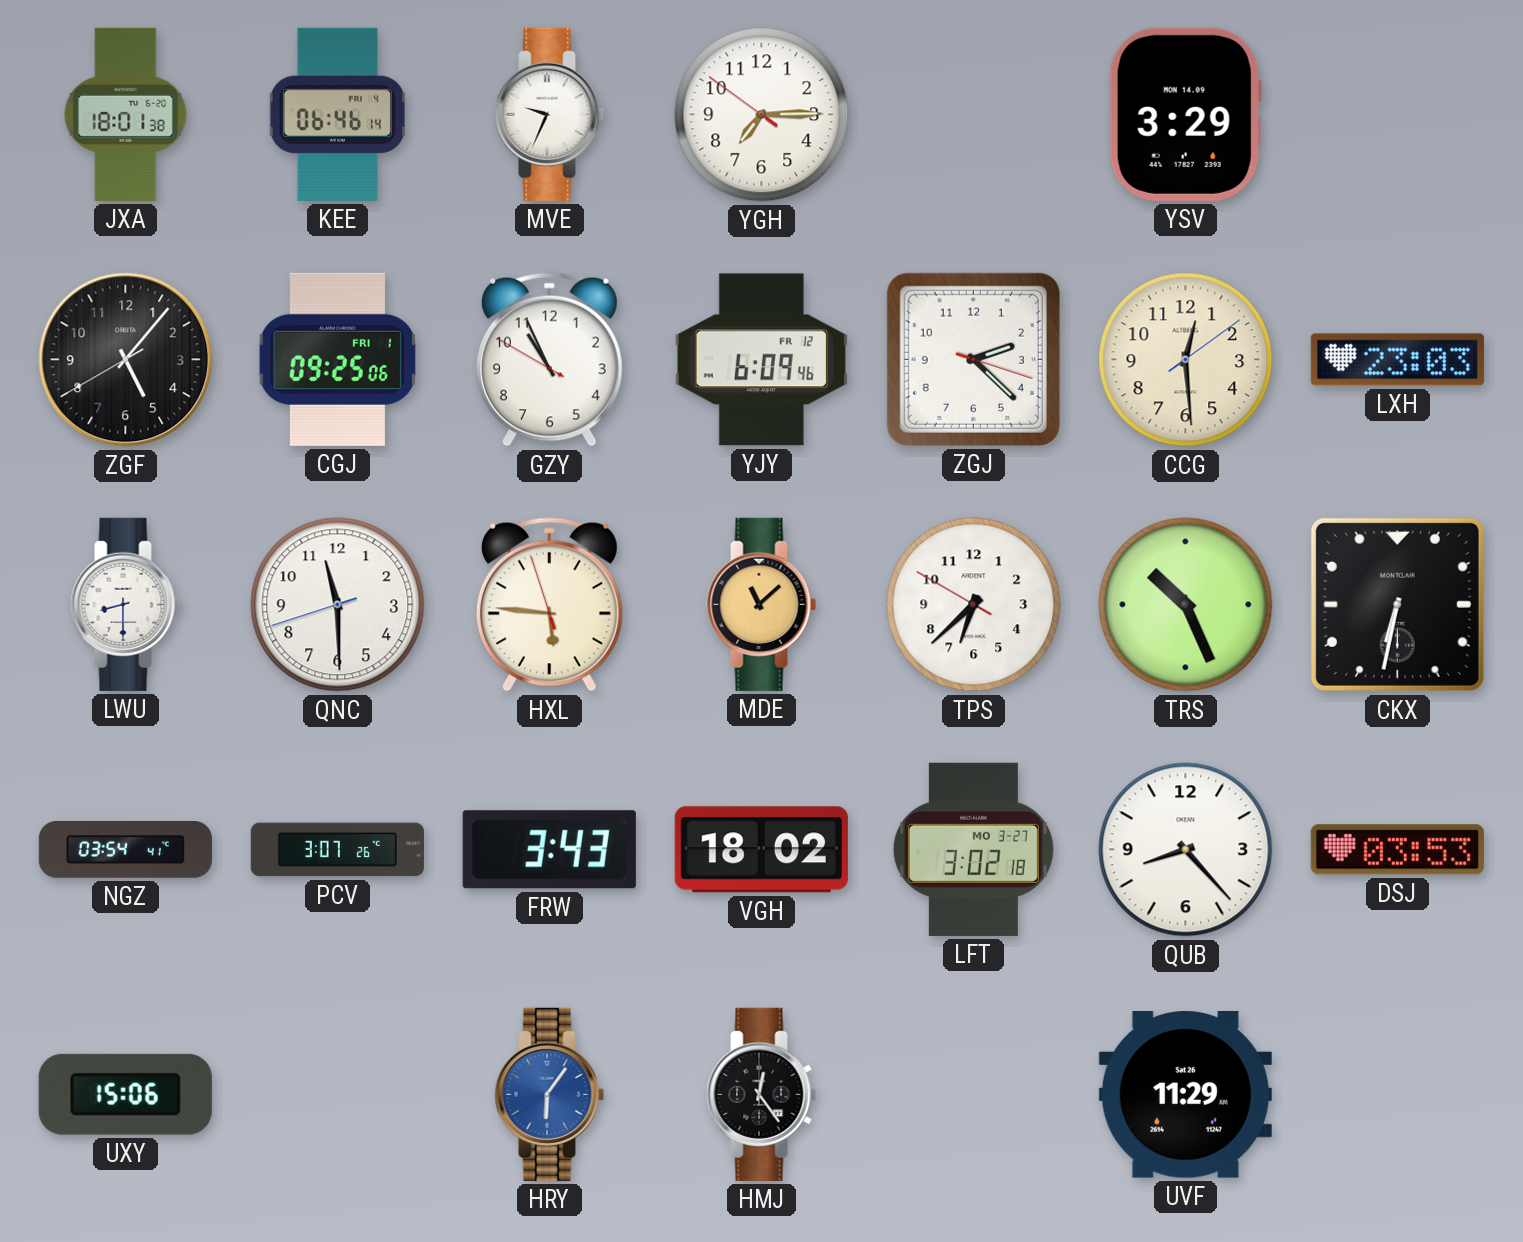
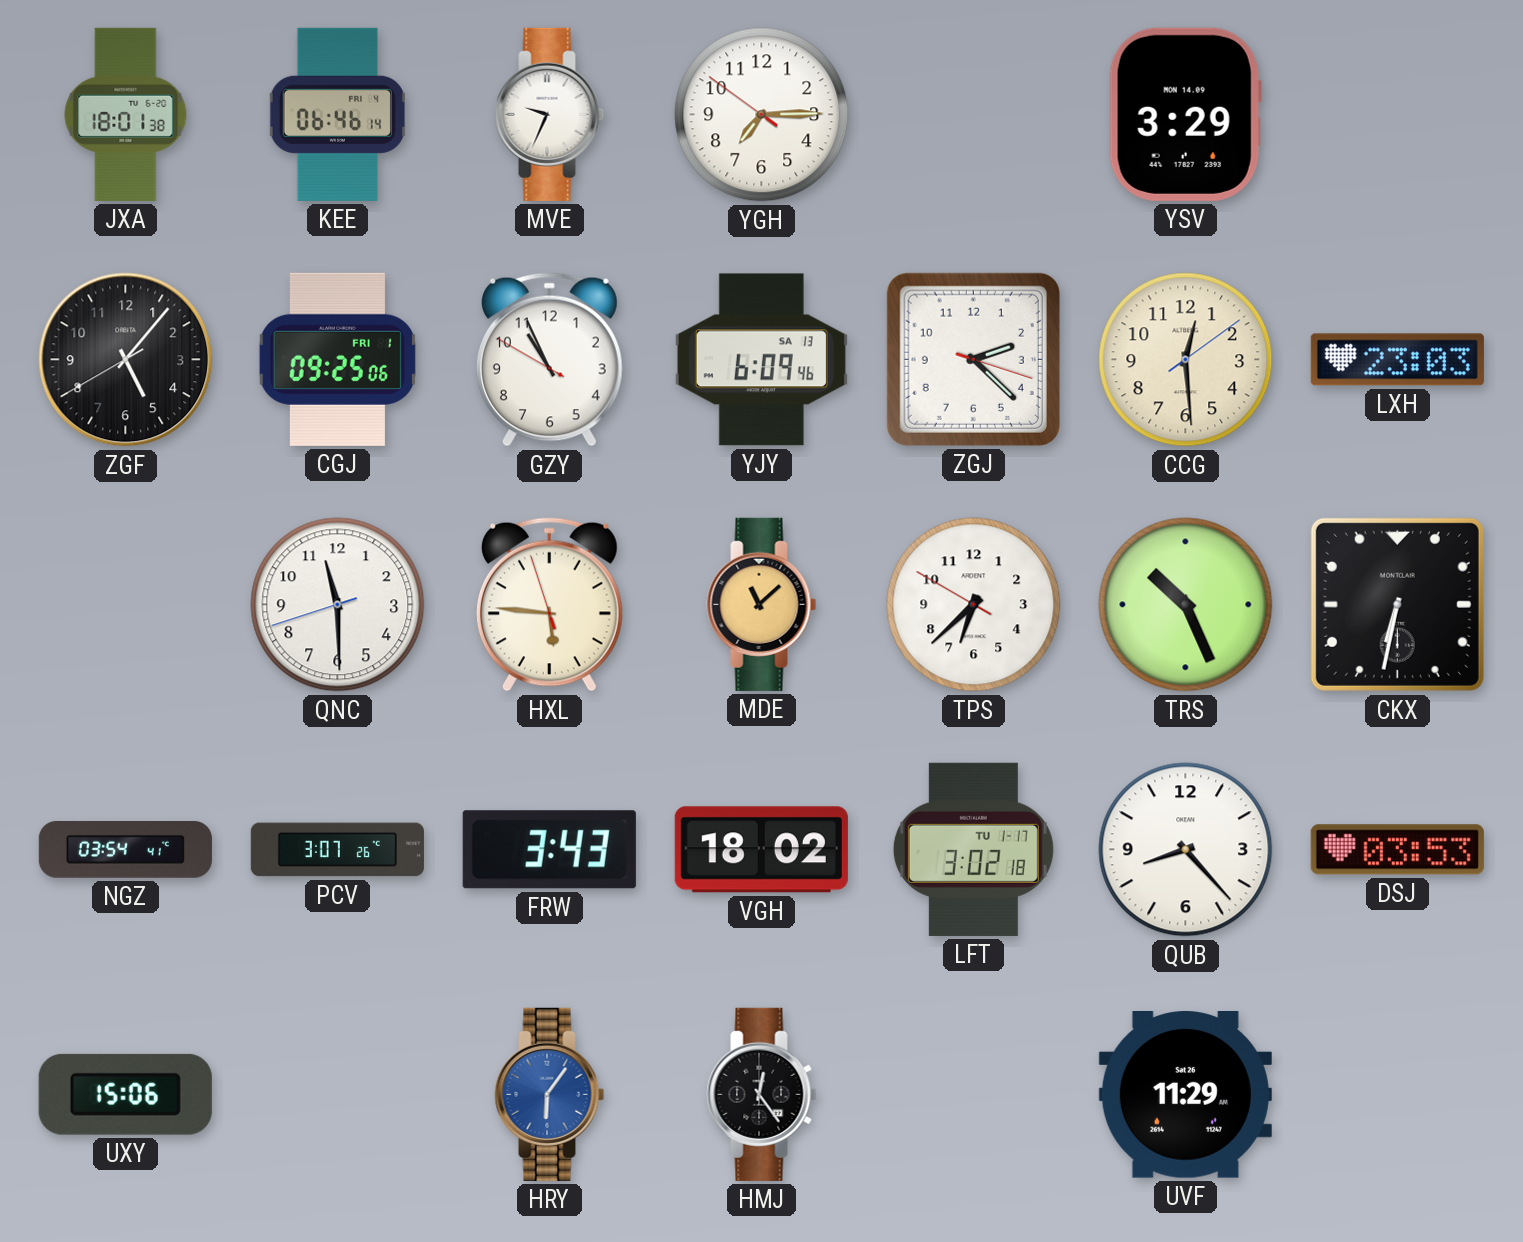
YJY date: FR 12 -> SA 13 (761, 360)
LWU: 8:30 -> none (126, 604)
LFT date: MO 3-27 -> TU 1-17 (973, 849)
